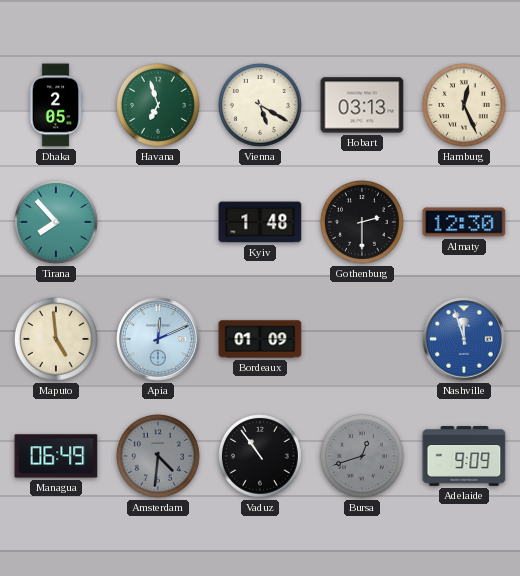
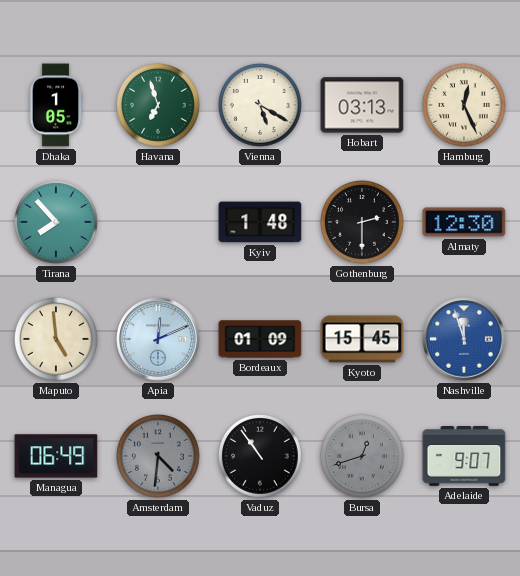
Dhaka: 2:05 -> 1:05 (56, 105)
Kyoto: none -> 15:45 (362, 339)
Adelaide: 9:09 -> 9:07 (464, 457)
